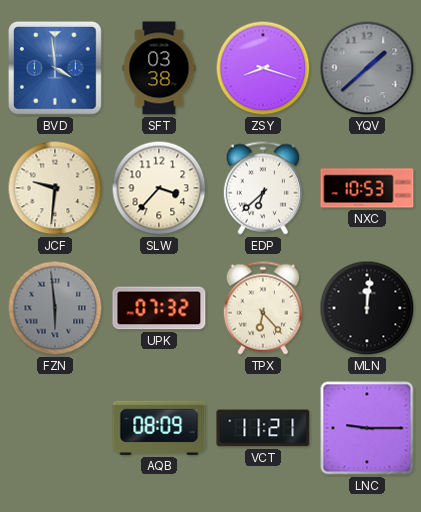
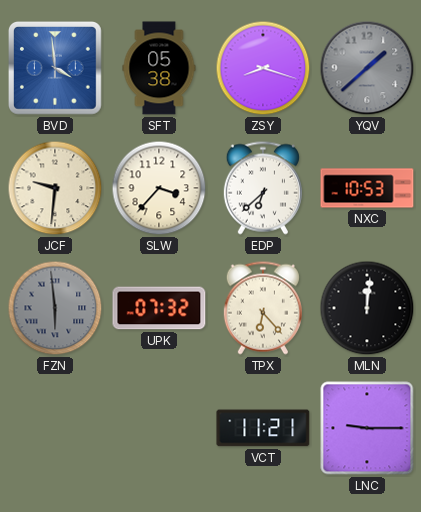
SFT: 03:38 -> 05:38 (159, 68)
AQB: 08:09 -> none (159, 428)
